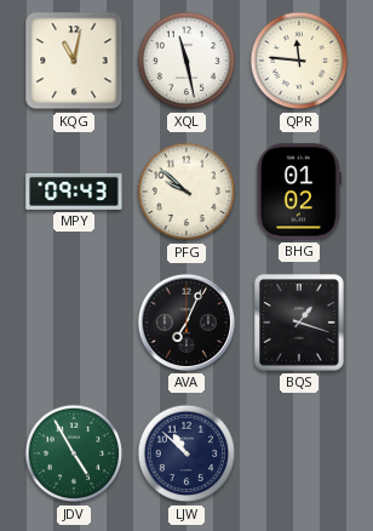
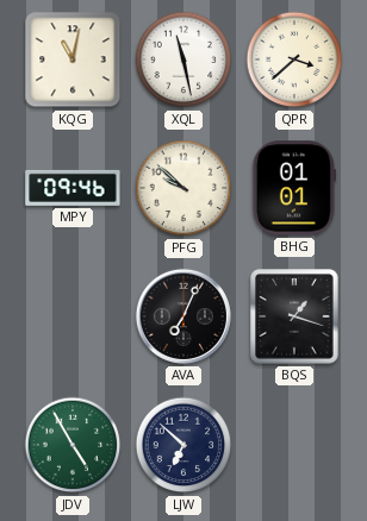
QPR: 11:46 -> 3:38 (294, 59)
MPY: 09:43 -> 09:46 (73, 188)
BHG: 01:02 -> 01:01 (294, 188)
LJW: 10:52 -> 6:52 (183, 445)
